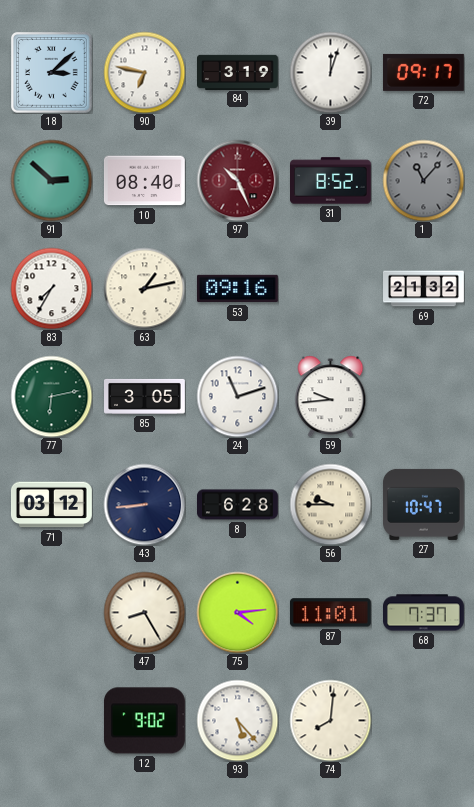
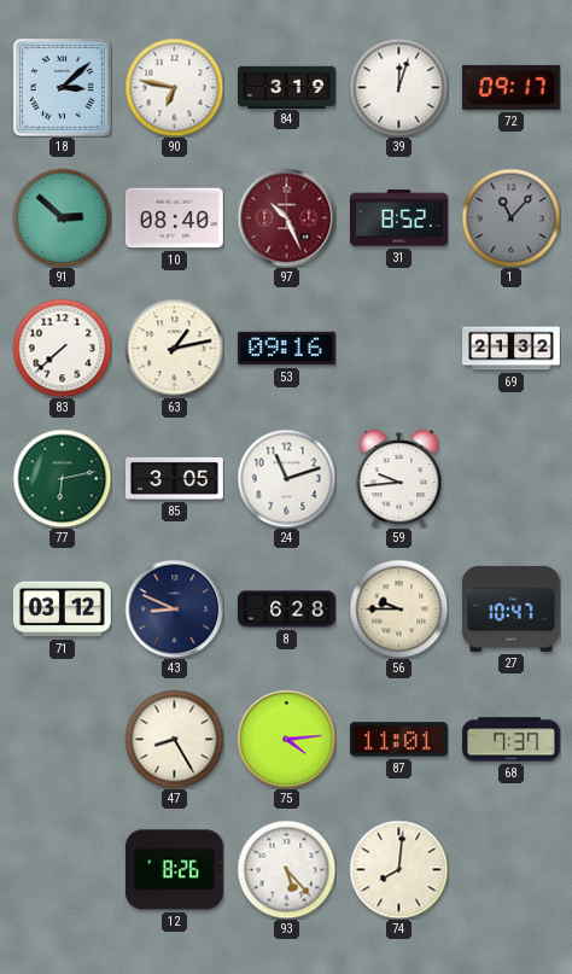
83: 7:35 -> 7:38 (62, 348)
43: 8:44 -> 8:49 (174, 608)
12: 9:02 -> 8:26 (174, 870)
